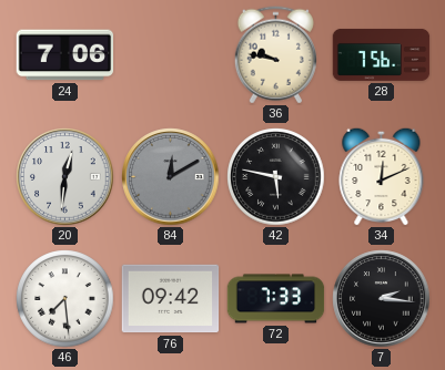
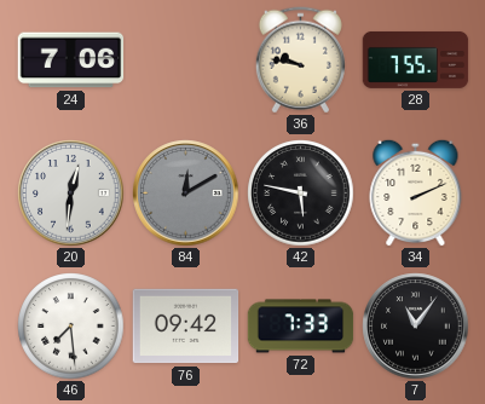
28: 7:56 -> 7:55 (416, 59)
34: 12:11 -> 2:11 (416, 192)
7: 2:16 -> 11:06 (416, 327)
